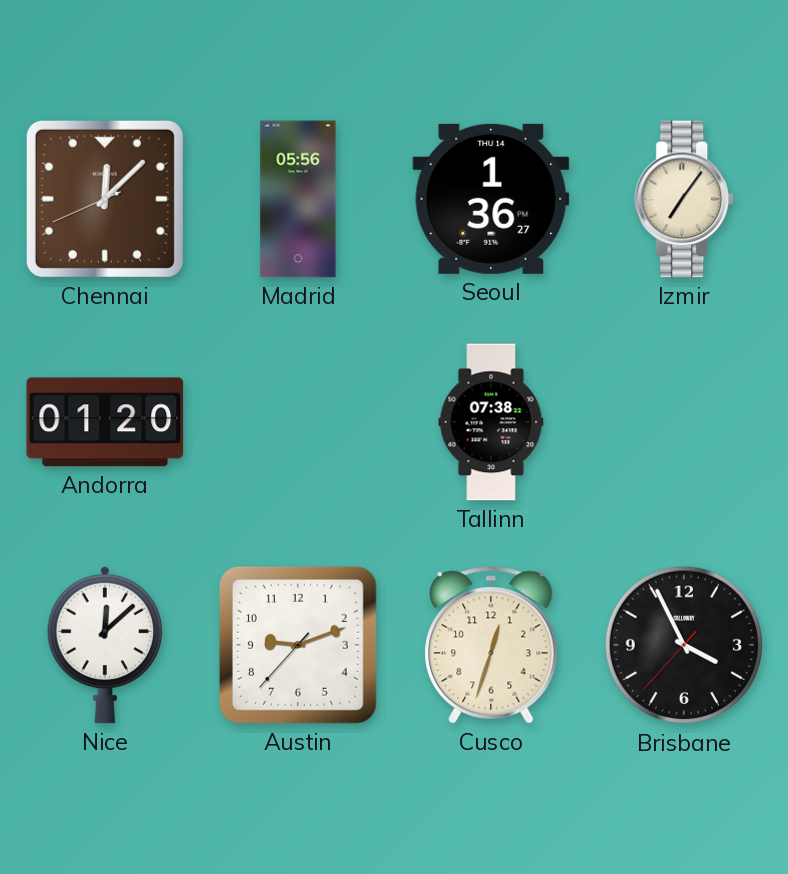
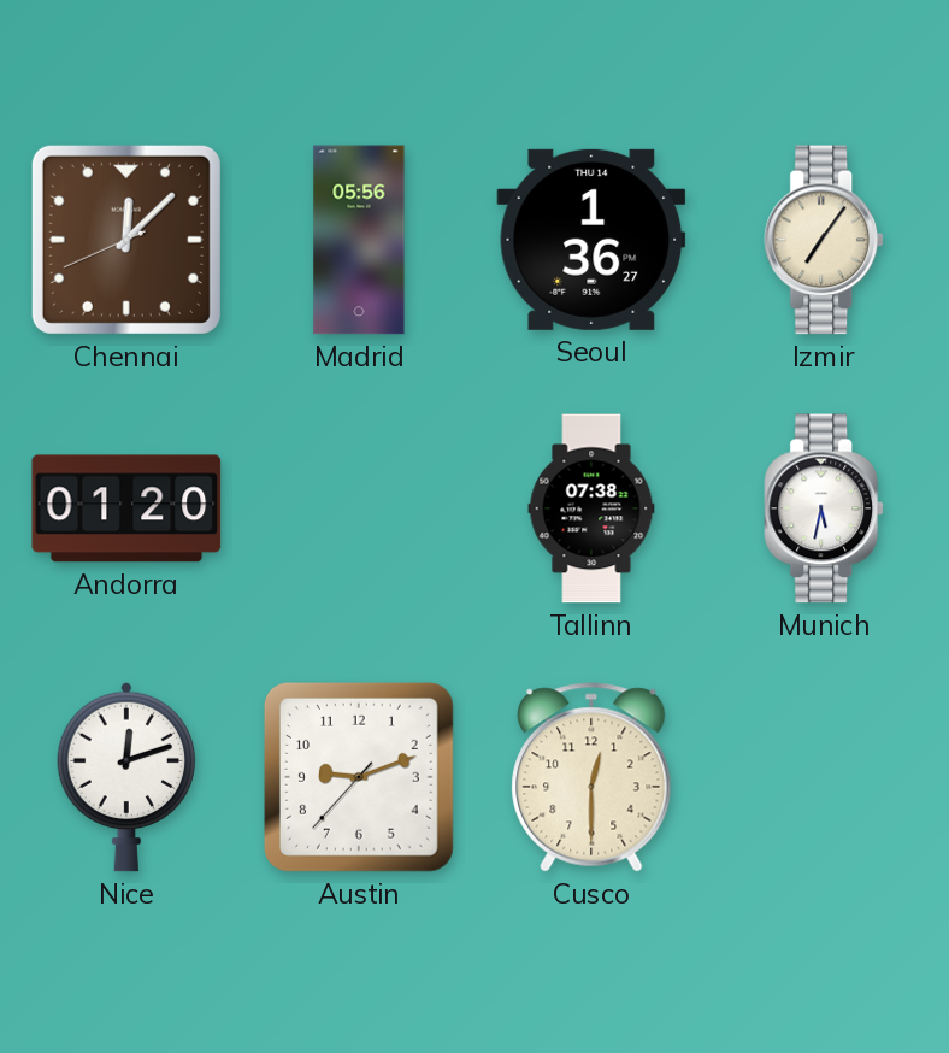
Munich: none -> 5:32 (825, 508)
Nice: 12:08 -> 12:12 (126, 777)
Cusco: 12:33 -> 12:30 (591, 777)
Brisbane: 3:55 -> none (684, 645)
